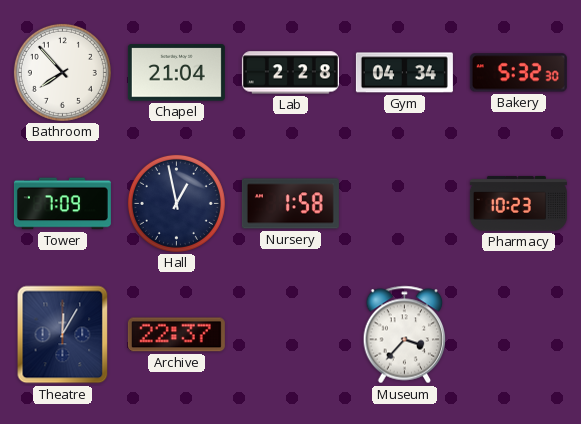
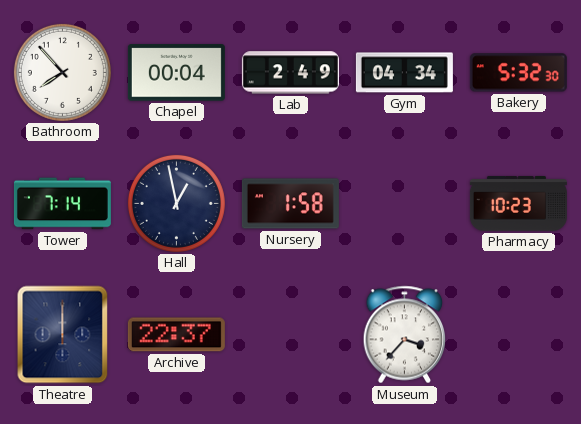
Chapel: 21:04 -> 00:04 (176, 73)
Lab: 2:28 -> 2:49 (290, 73)
Tower: 7:09 -> 7:14 (62, 204)
Theatre: 12:05 -> 12:00 (63, 335)
